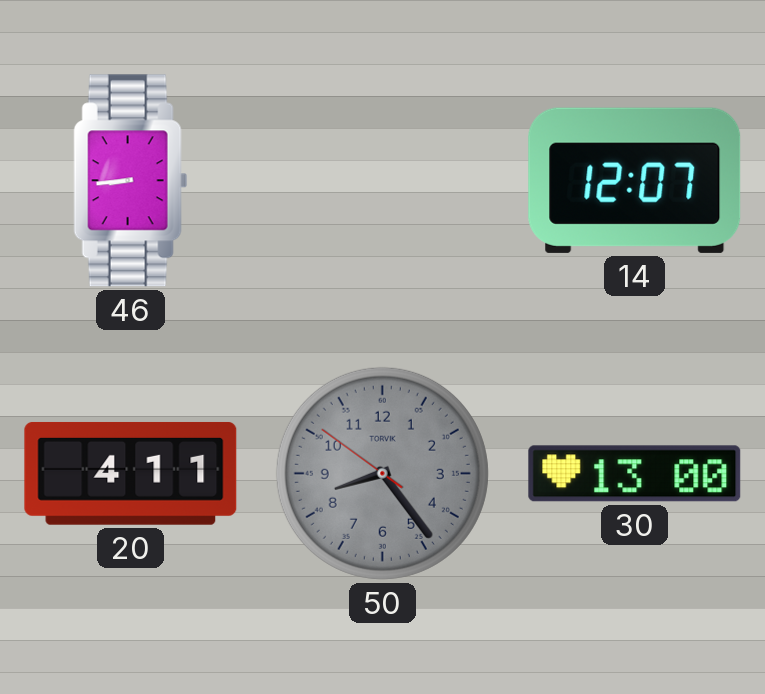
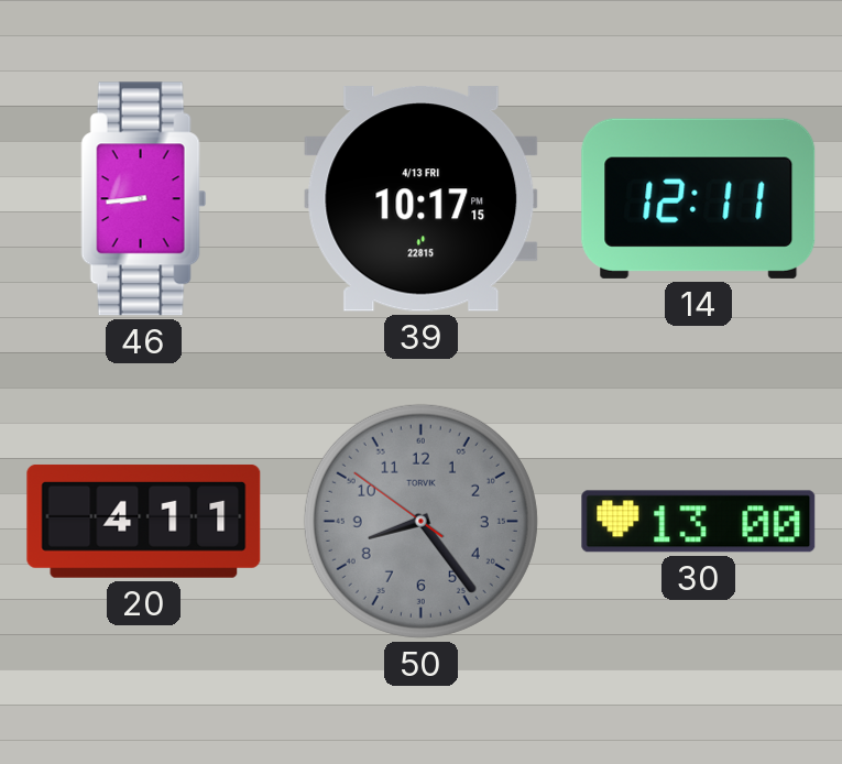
39: none -> 10:17 (422, 199)
14: 12:07 -> 12:11 (699, 198)
